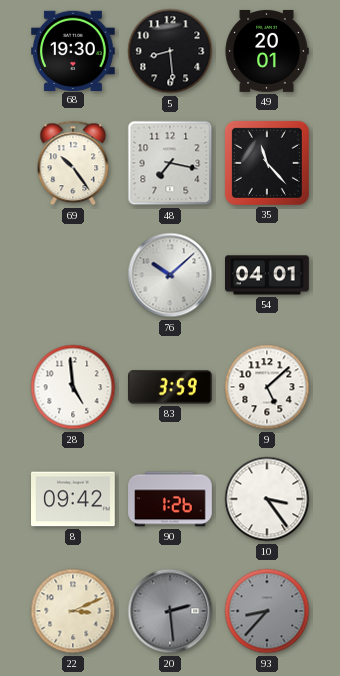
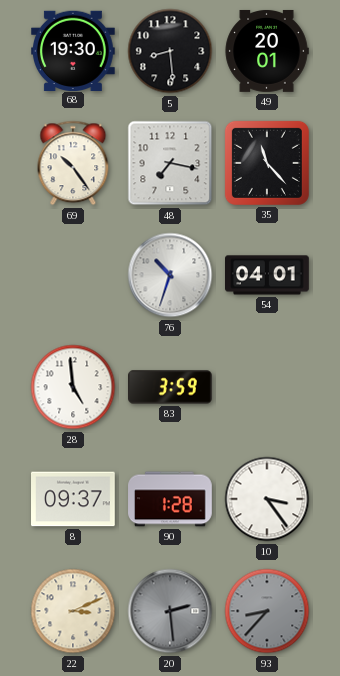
76: 10:08 -> 10:33 (170, 275)
9: 5:08 -> none (267, 387)
8: 09:42 -> 09:37 (74, 499)
90: 1:26 -> 1:28 (170, 499)
